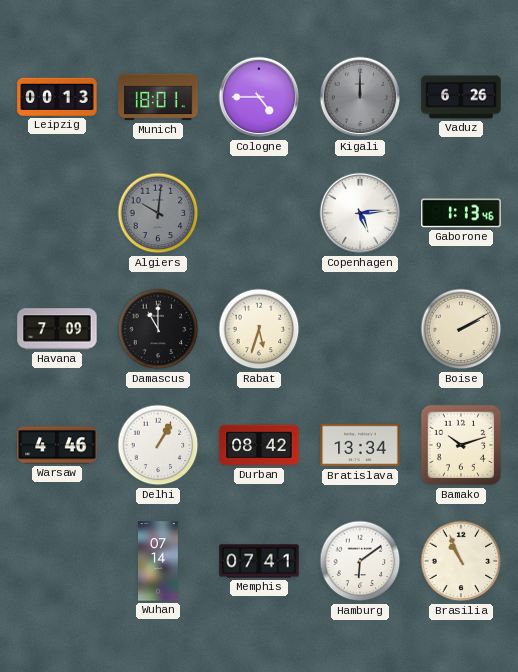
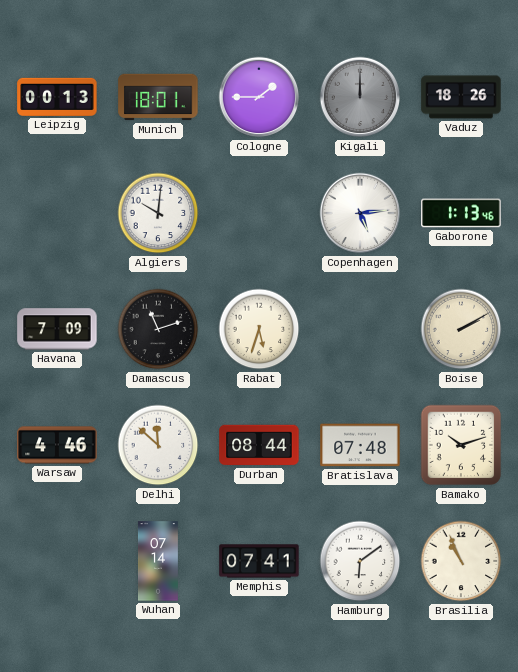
Cologne: 4:45 -> 1:45 (259, 97)
Vaduz: 6:26 -> 18:26 (461, 97)
Algiers dial: grey -> white (158, 213)
Damascus: 11:00 -> 11:12 (158, 329)
Delhi: 1:05 -> 11:52 (158, 445)
Durban: 08:42 -> 08:44 (259, 445)
Bratislava: 13:34 -> 07:48 (360, 445)
